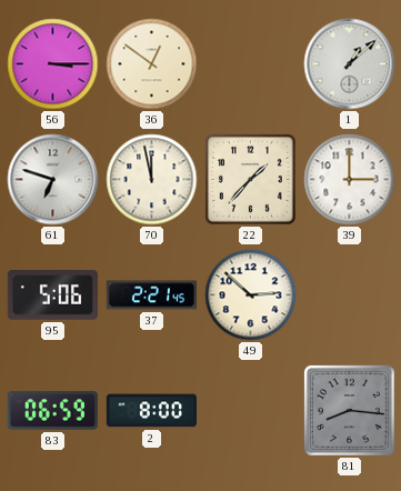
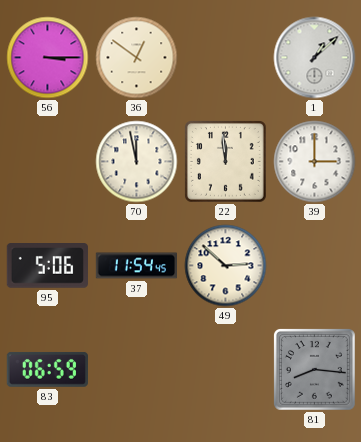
61: 6:48 -> none (53, 180)
22: 1:37 -> 11:59 (225, 161)
37: 2:21 -> 11:54 (136, 266)
2: 8:00 -> none (151, 411)
